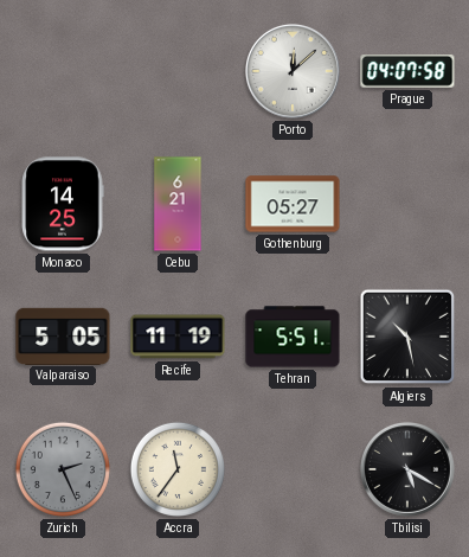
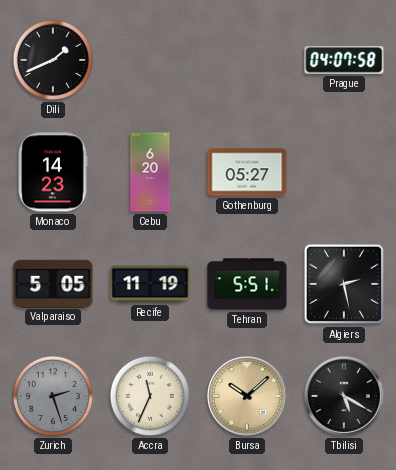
Dili: none -> 1:41 (53, 60)
Porto: 12:08 -> none (293, 71)
Monaco: 14:25 -> 14:23 (53, 172)
Cebu: 6:21 -> 6:20 (150, 172)
Algiers: 10:28 -> 2:28 (344, 284)
Zurich: 2:26 -> 2:27 (53, 396)
Accra: 11:36 -> 11:34 (150, 396)
Bursa: none -> 10:08 (247, 396)
